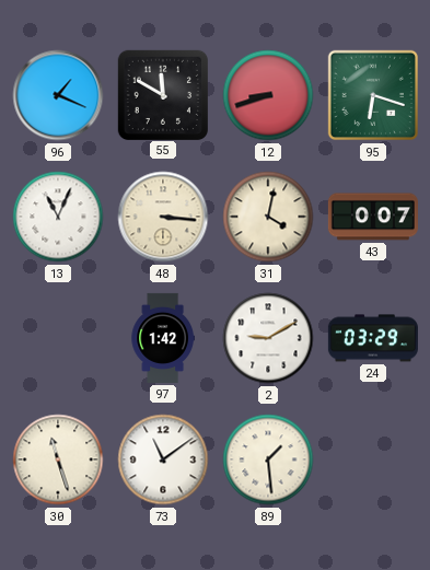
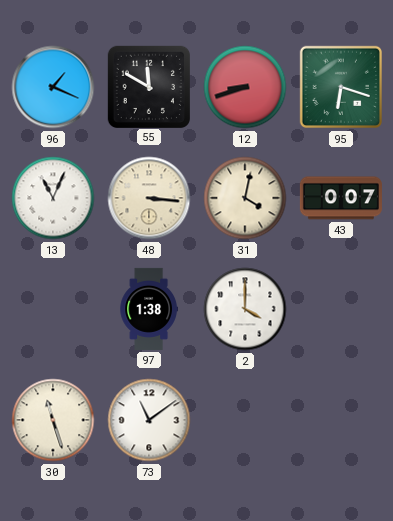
97: 1:42 -> 1:38 (149, 309)
2: 9:10 -> 4:00 (245, 309)
24: 03:29 -> none (373, 338)
89: 1:29 -> none (268, 460)
